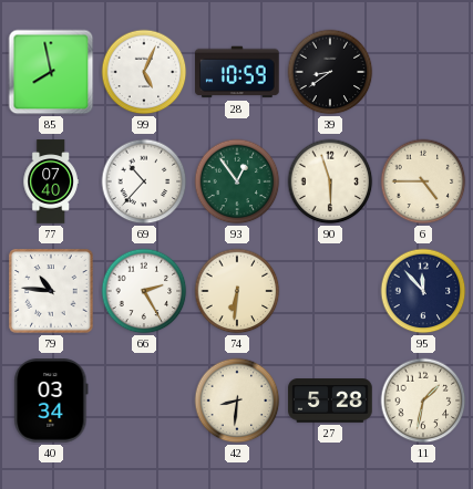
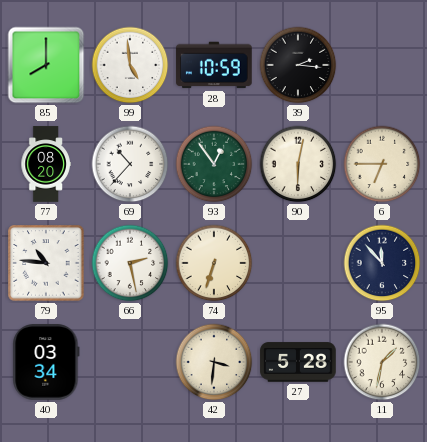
85: 7:58 -> 8:00 (46, 65)
99: 5:04 -> 4:59 (130, 65)
39: 8:39 -> 2:16 (298, 65)
77: 07:40 -> 08:20 (46, 164)
90: 5:57 -> 6:02 (298, 164)
6: 4:45 -> 6:45 (382, 164)
66: 2:25 -> 2:28 (130, 263)
74: 6:31 -> 6:33 (214, 263)
42: 8:31 -> 3:31 (214, 362)
